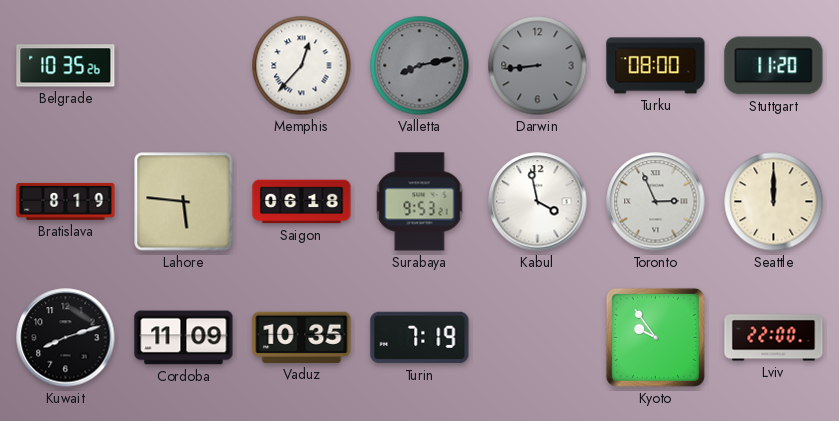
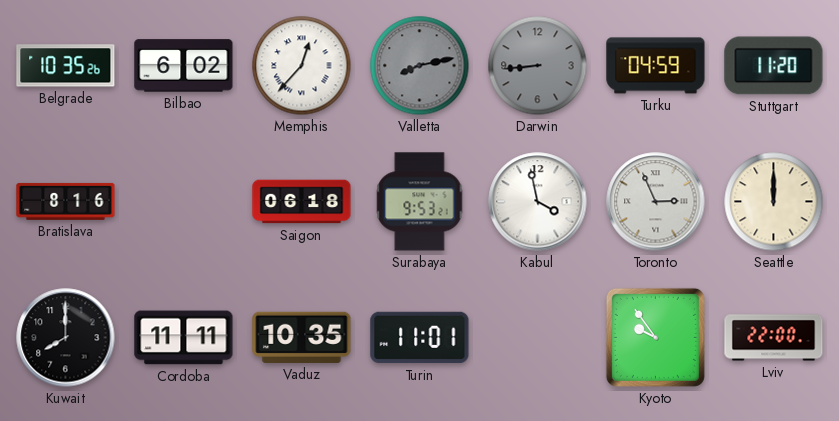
Bilbao: none -> 6:02 (184, 66)
Turku: 08:00 -> 04:59 (656, 66)
Bratislava: 8:19 -> 8:16 (66, 201)
Lahore: 5:46 -> none (184, 202)
Kuwait: 8:12 -> 8:00 (66, 338)
Cordoba: 11:09 -> 11:11 (184, 338)
Turin: 7:19 -> 11:01 (420, 338)
